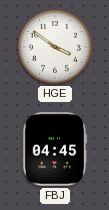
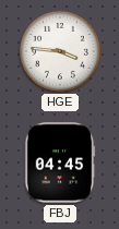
HGE: 3:51 -> 3:46 (60, 51)
